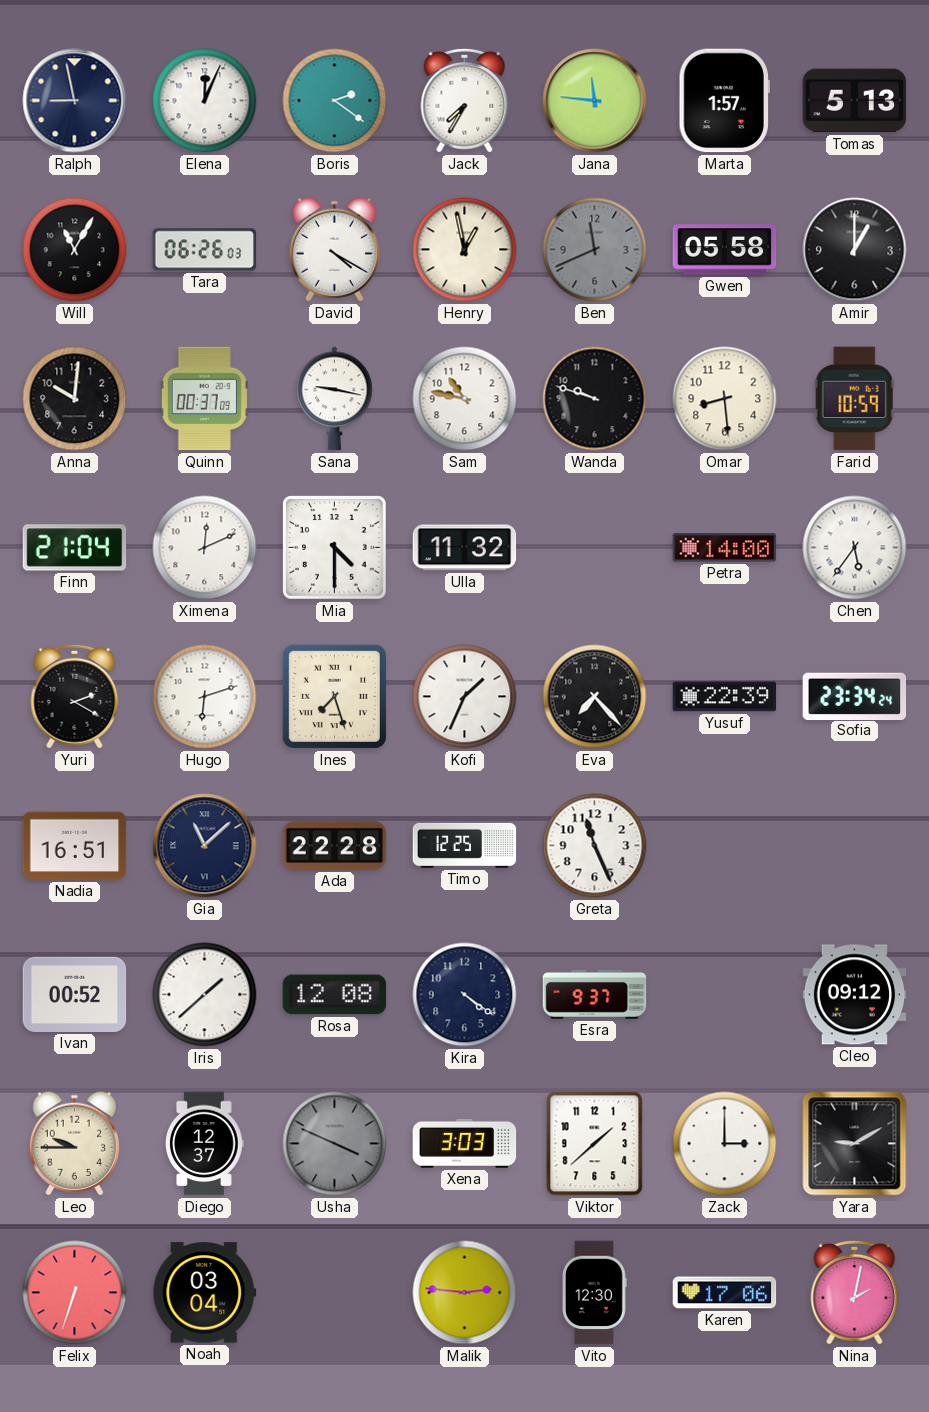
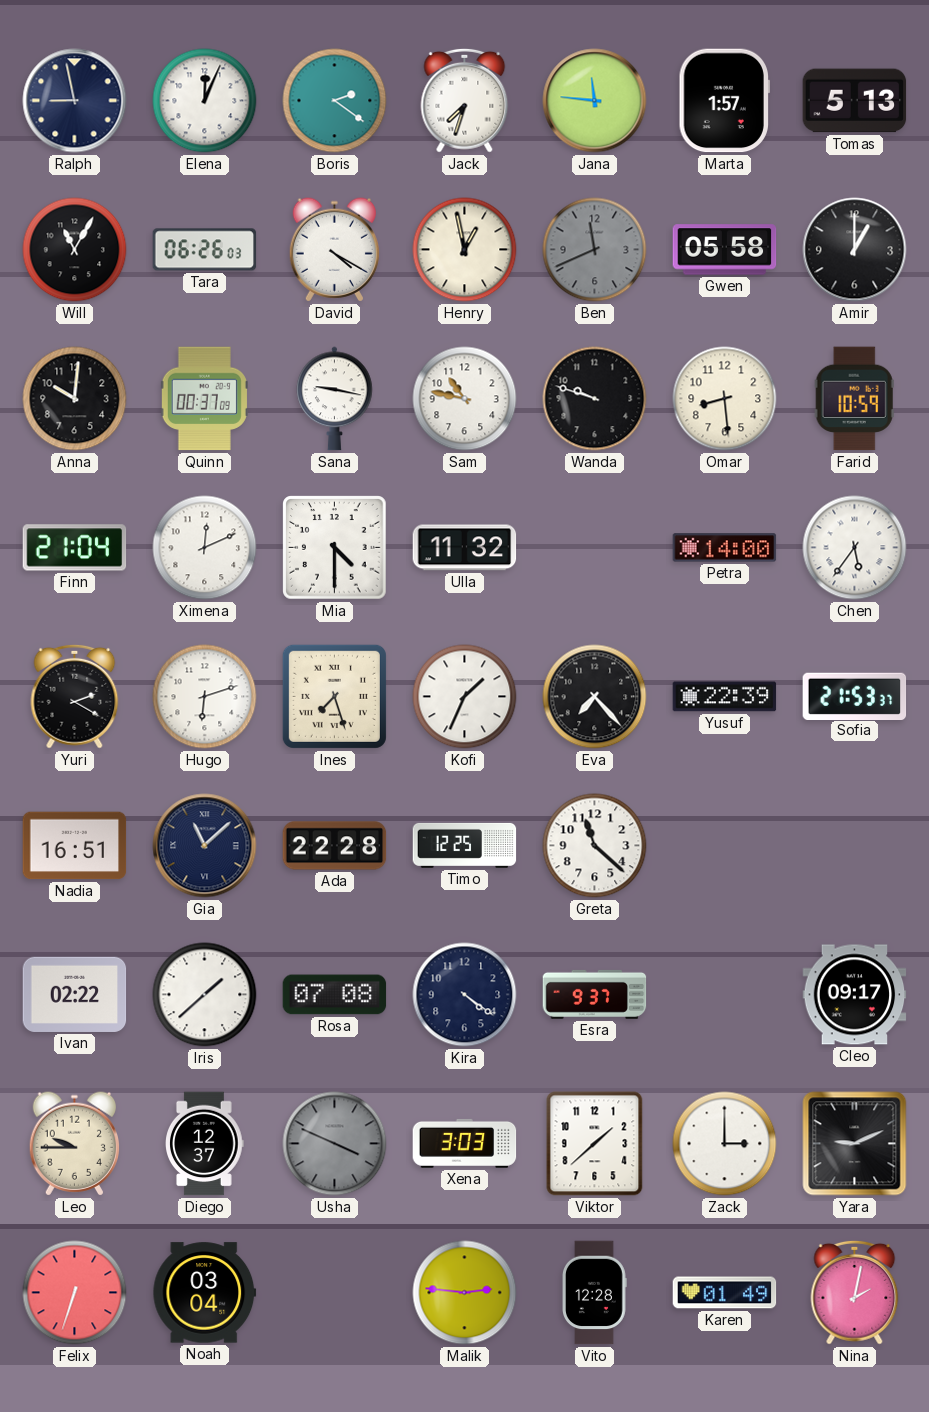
Jack: 7:35 -> 7:33 (465, 100)
Sofia: 23:34 -> 21:53 (855, 696)
Greta: 11:26 -> 11:22 (595, 846)
Ivan: 00:52 -> 02:22 (75, 994)
Rosa: 12:08 -> 07:08 (335, 995)
Cleo: 09:12 -> 09:17 (855, 995)
Yara: 9:10 -> 9:11 (855, 1144)
Vito: 12:30 -> 12:28 (595, 1293)
Karen: 17:06 -> 01:49 (725, 1293)
